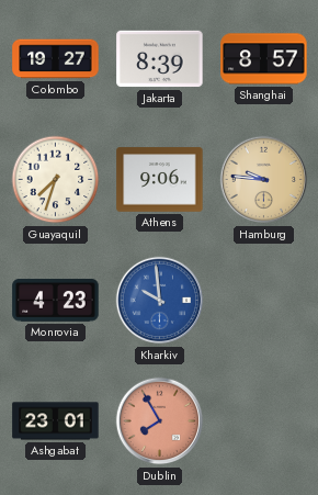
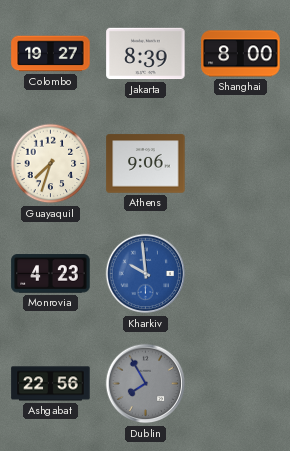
Shanghai: 8:57 -> 8:00 (241, 54)
Hamburg: 9:46 -> none (264, 180)
Ashgabat: 23:01 -> 22:56 (51, 384)
Dublin dial: salmon -> grey (146, 384)
